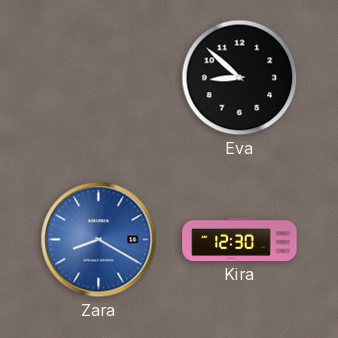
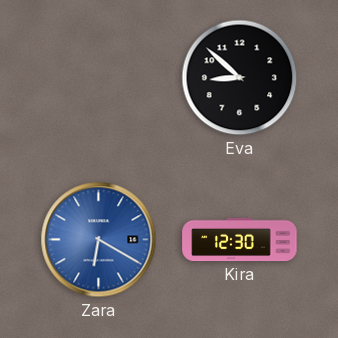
Zara: 8:20 -> 6:20 (99, 240)
